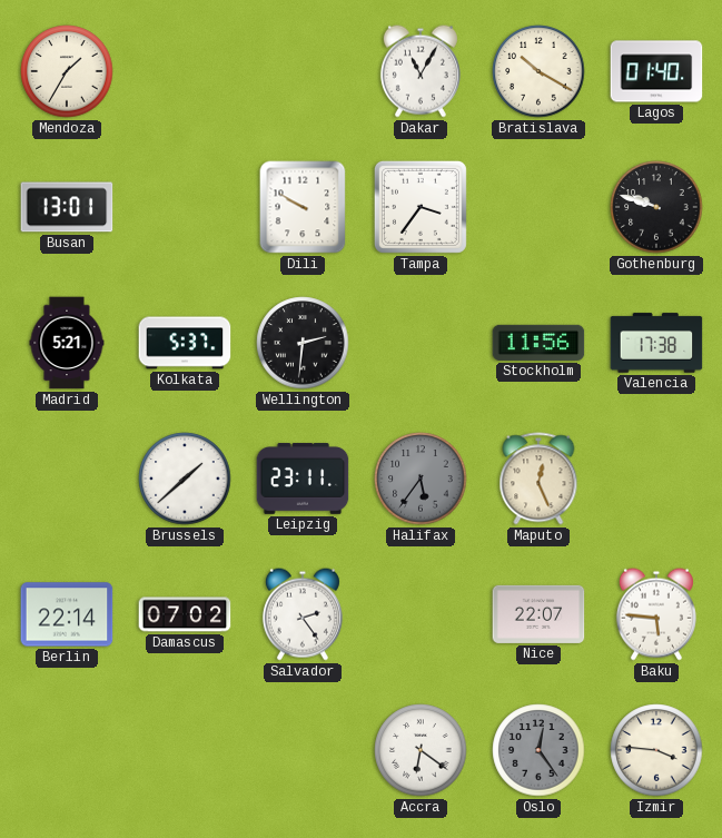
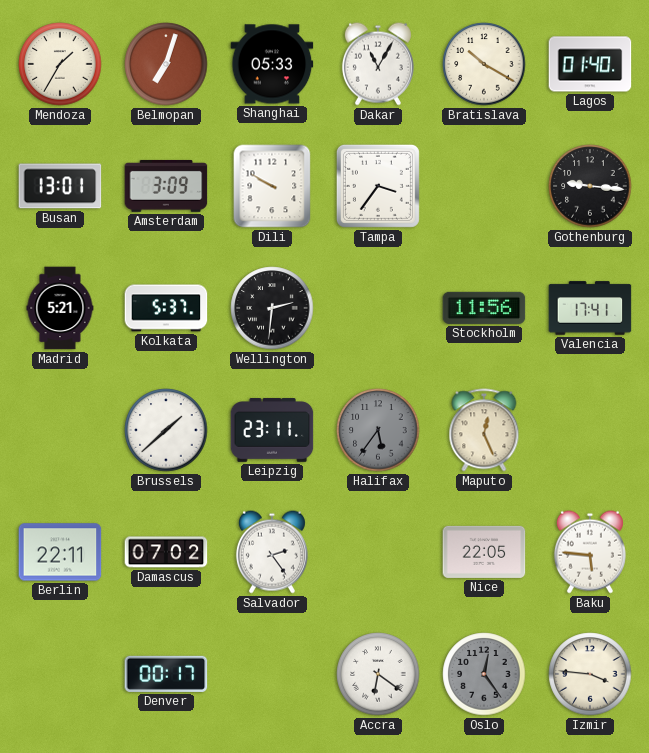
Belmopan: none -> 7:03 (166, 64)
Shanghai: none -> 05:33 (272, 64)
Amsterdam: none -> 3:09 (166, 186)
Gothenburg: 9:48 -> 9:16 (590, 186)
Valencia: 17:38 -> 17:41 (590, 308)
Berlin: 22:14 -> 22:11 (60, 552)
Nice: 22:07 -> 22:05 (484, 552)
Denver: none -> 00:17 (166, 674)
